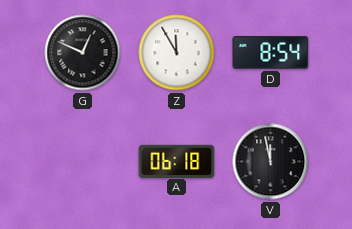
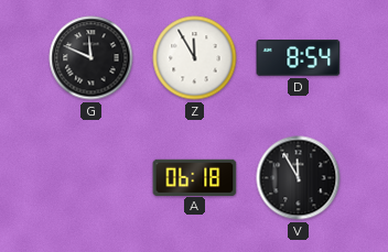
G: 12:49 -> 11:49 (91, 58)
V: 11:58 -> 11:55 (299, 178)
